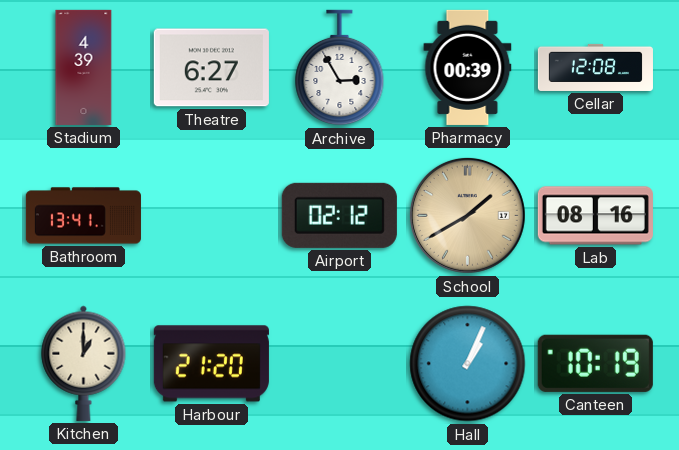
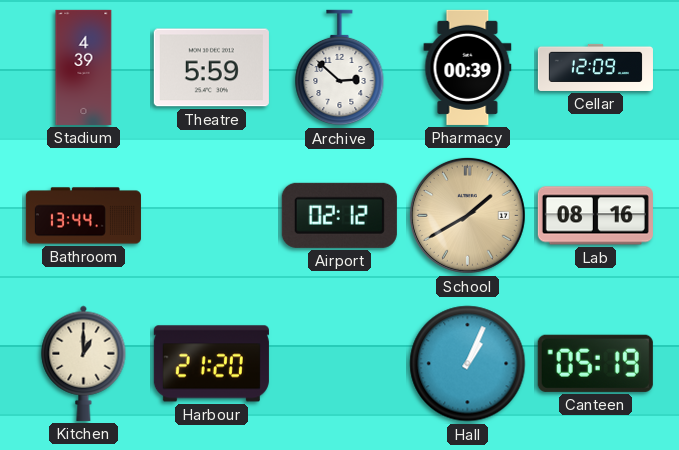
Theatre: 6:27 -> 5:59 (211, 68)
Archive: 2:55 -> 2:52 (340, 68)
Cellar: 12:08 -> 12:09 (595, 67)
Bathroom: 13:41 -> 13:44 (83, 216)
Canteen: 10:19 -> 05:19 (595, 363)
